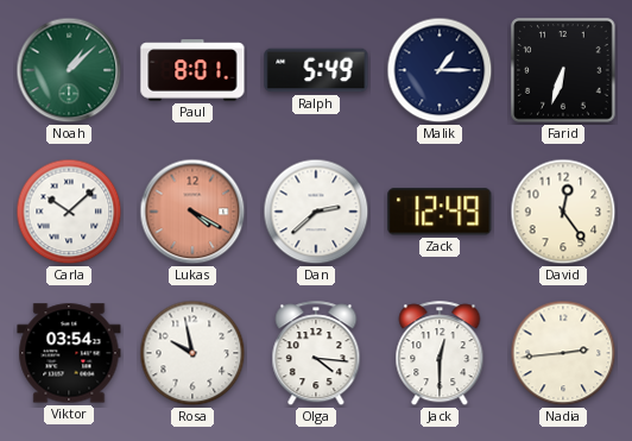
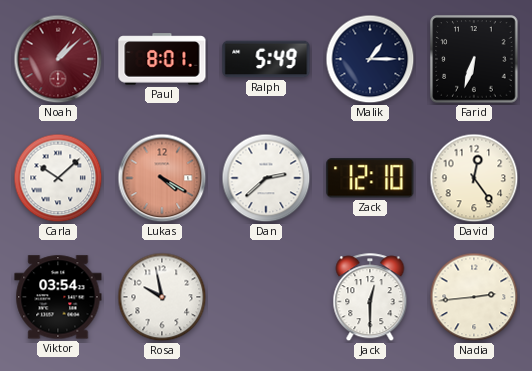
Noah dial: green -> burgundy (58, 59)
Zack: 12:49 -> 12:10 (370, 178)
Olga: 4:16 -> none (316, 354)
